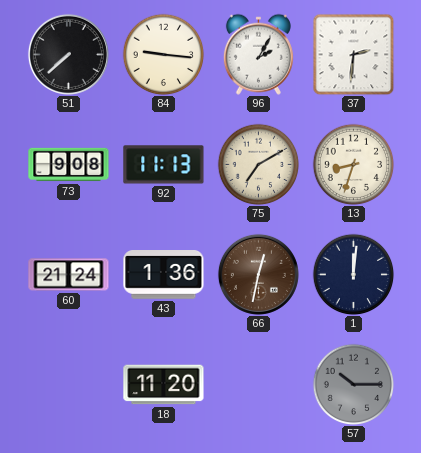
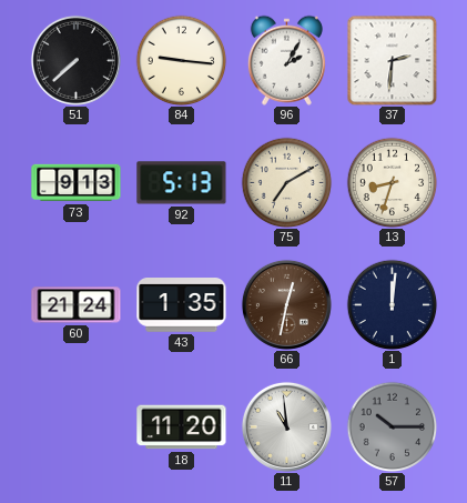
73: 9:08 -> 9:13 (77, 183)
92: 11:13 -> 5:13 (182, 183)
43: 1:36 -> 1:35 (182, 305)
11: none -> 10:59 (286, 426)
